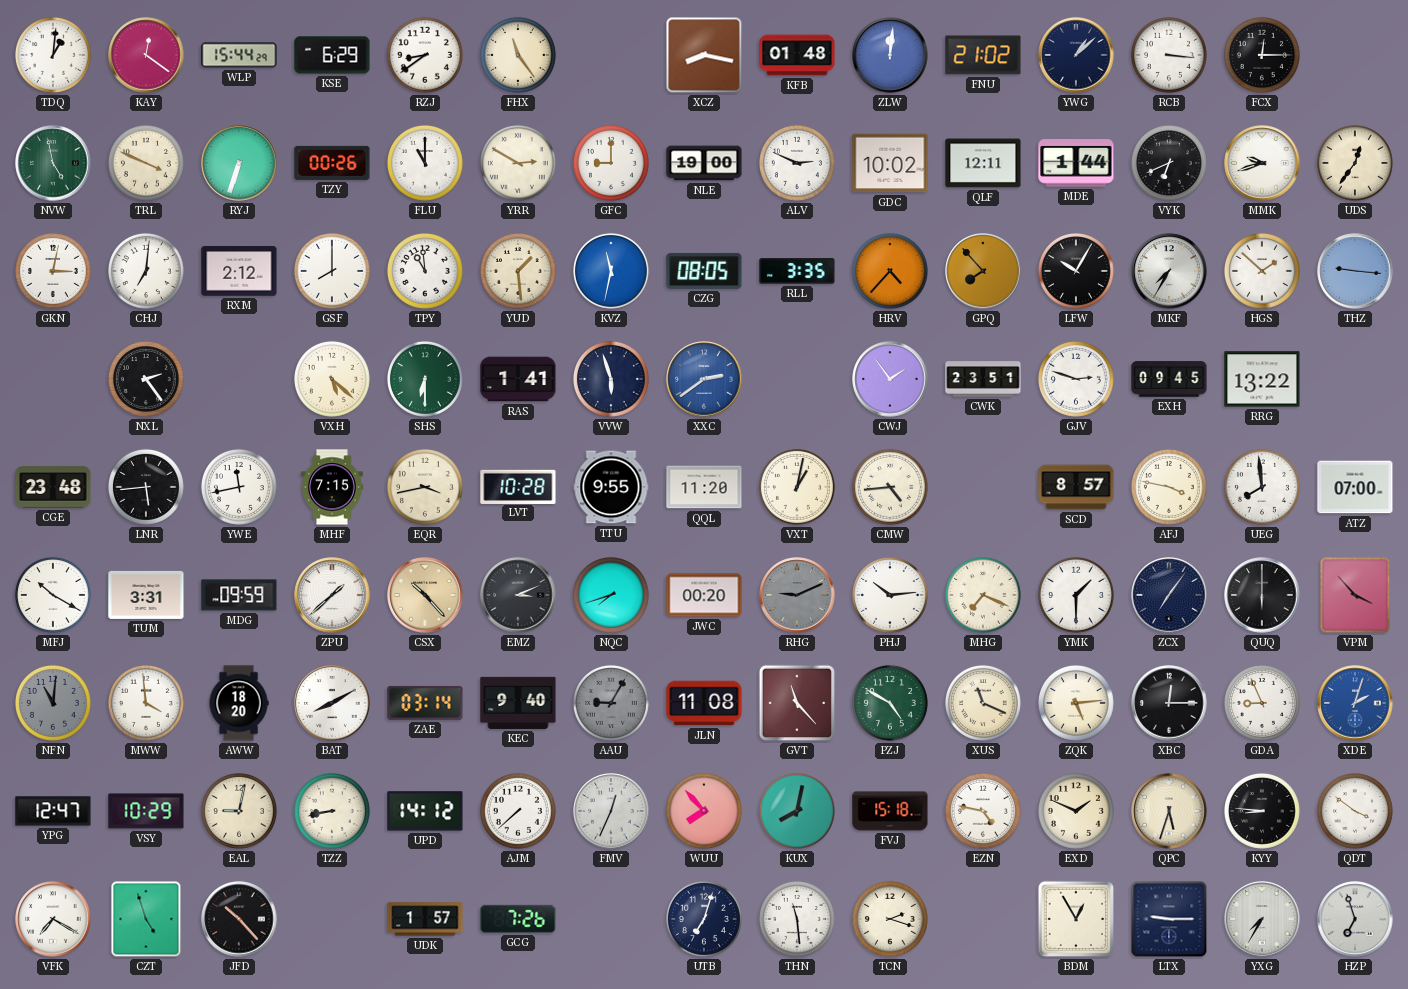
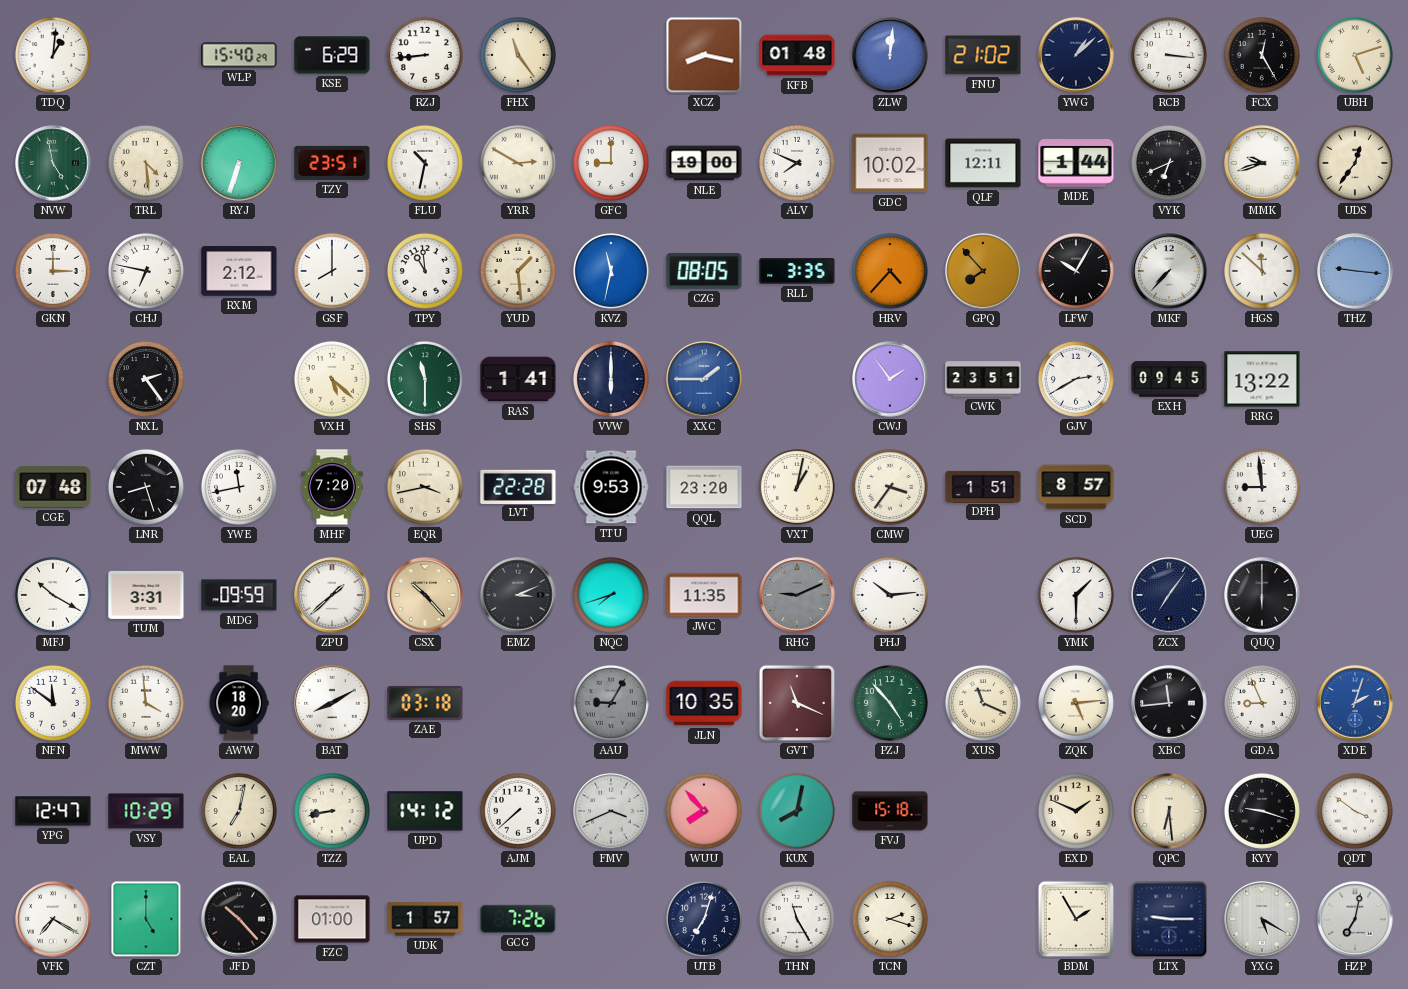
KAY: 12:21 -> none (146, 55)
WLP: 15:44 -> 15:40 (239, 55)
RZJ: 8:39 -> 8:44 (425, 55)
FCX: 12:15 -> 12:25 (1262, 55)
UBH: none -> 5:12 (1355, 55)
TRL: 3:49 -> 4:29 (146, 163)
TZY: 00:26 -> 23:51 (332, 163)
FLU: 11:00 -> 10:32 (425, 163)
ALV: 2:49 -> 7:49 (797, 163)
GKN: 3:02 -> 3:00 (53, 271)
CHJ: 7:01 -> 6:47 (146, 271)
MKF: 7:35 -> 7:37 (1169, 271)
HGS: 1:52 -> 11:52 (1262, 271)
SHS: 6:30 -> 11:30 (425, 379)
VVW: 5:57 -> 6:00 (611, 379)
XXC: 2:39 -> 1:45 (704, 379)
GJV: 2:48 -> 2:40 (1076, 379)
CGE: 23:48 -> 07:48 (53, 487)
LNR: 5:44 -> 8:27 (146, 487)
MHF: 7:15 -> 7:20 (333, 487)
LVT: 10:28 -> 22:28 (518, 486)
TTU: 9:55 -> 9:53 (611, 487)
QQL: 11:20 -> 23:20 (704, 487)
CMW: 4:44 -> 3:36 (890, 487)
DPH: none -> 1:51 (983, 486)
AFJ: 3:47 -> none (1169, 487)
UEG: 7:59 -> 8:59 (1262, 487)
ATZ: 07:00 -> none (1355, 487)
JWC: 00:20 -> 11:35 (704, 595)
MHG: 7:19 -> none (983, 595)
VPM: 3:53 -> none (1355, 595)
NFN: 11:01 -> 11:51 (53, 703)
NFN dial: grey -> white (53, 703)
ZAE: 03:14 -> 03:18 (425, 703)
KEC: 9:40 -> none (518, 703)
JLN: 11:08 -> 10:35 (704, 703)
GVT: 11:23 -> 11:19 (797, 703)
PZJ: 4:50 -> 4:53 (890, 703)
XBC: 12:15 -> 11:44 (1169, 703)
EAL: 9:02 -> 7:02 (239, 811)
FMV: 12:34 -> 3:41 (611, 811)
EZN: 4:47 -> none (983, 811)
QPC: 5:33 -> 6:29 (1169, 811)
KYY: 8:46 -> 9:18 (1262, 811)
CZT: 4:57 -> 5:00 (146, 919)
FZC: none -> 01:00 (332, 919)
THN: 11:29 -> 11:25 (797, 919)
BDM: 12:55 -> 1:55 (1076, 919)
YXG: 7:35 -> 5:20 (1262, 919)
HZP: 6:57 -> 7:02 (1355, 919)
